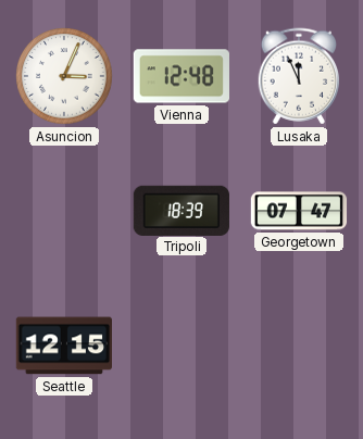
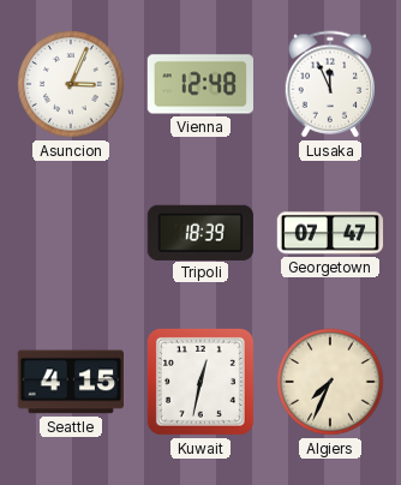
Seattle: 12:15 -> 4:15 (70, 382)
Kuwait: none -> 12:32 (200, 382)
Algiers: none -> 7:34 (330, 382)
